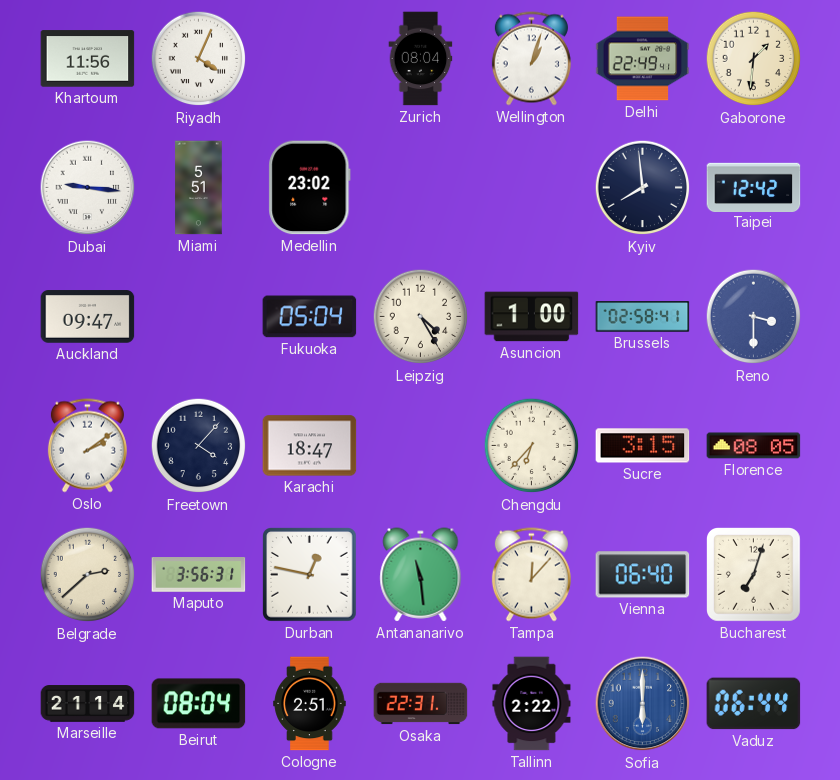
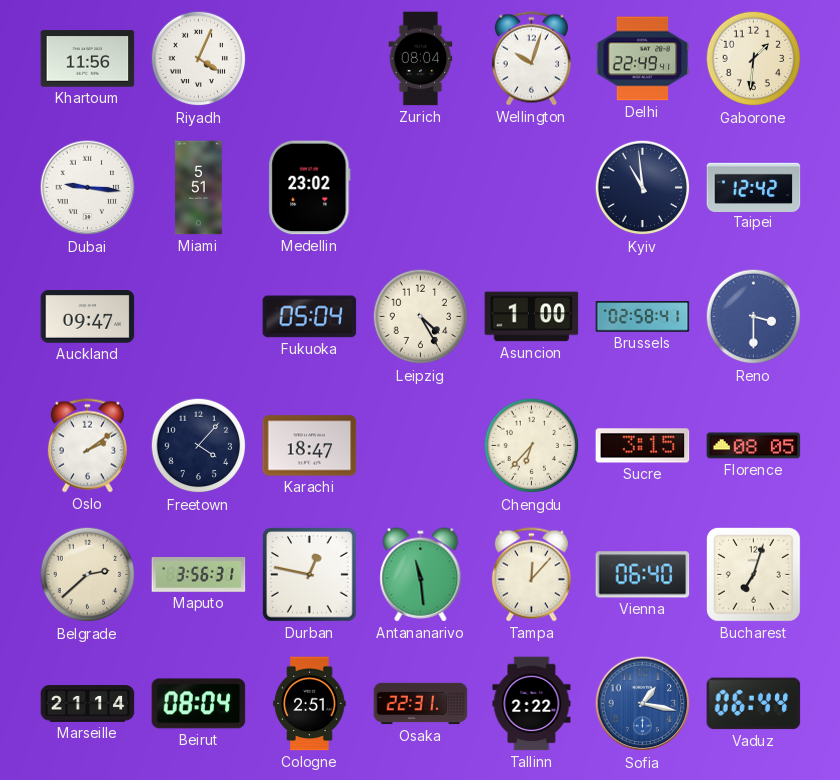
Wellington: 1:03 -> 10:03 (531, 59)
Kyiv: 7:59 -> 10:59 (643, 188)
Sofia: 6:00 -> 1:17 (643, 704)
